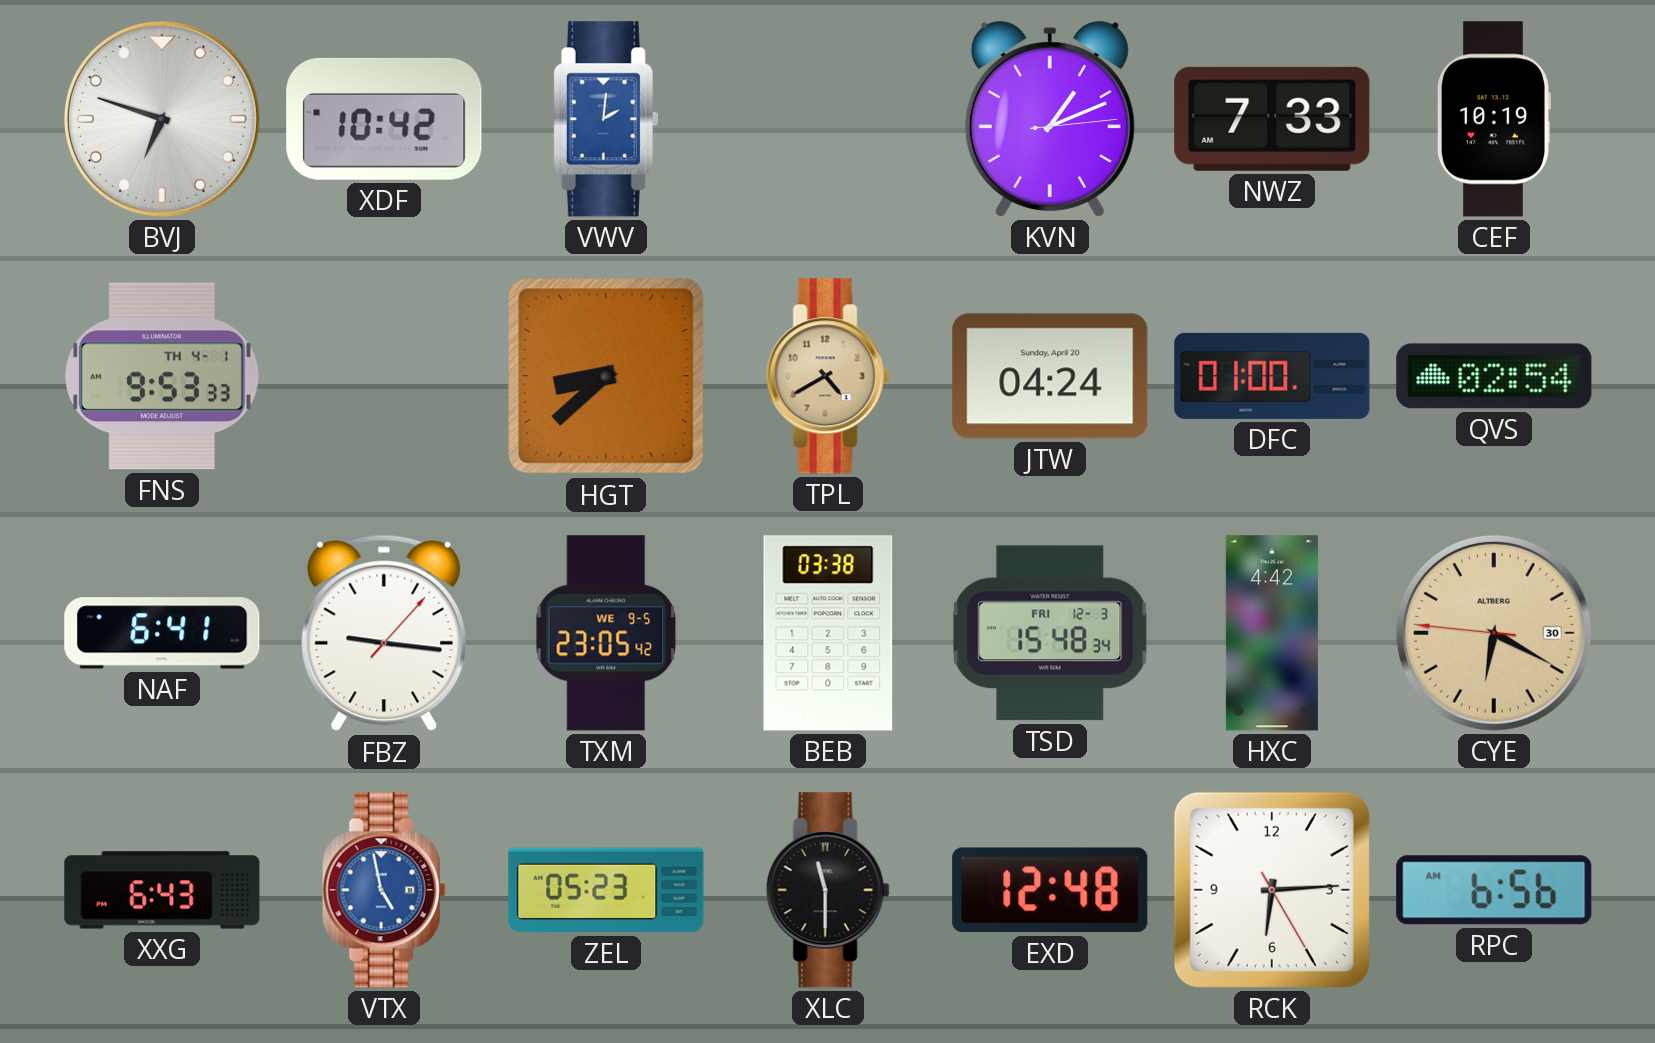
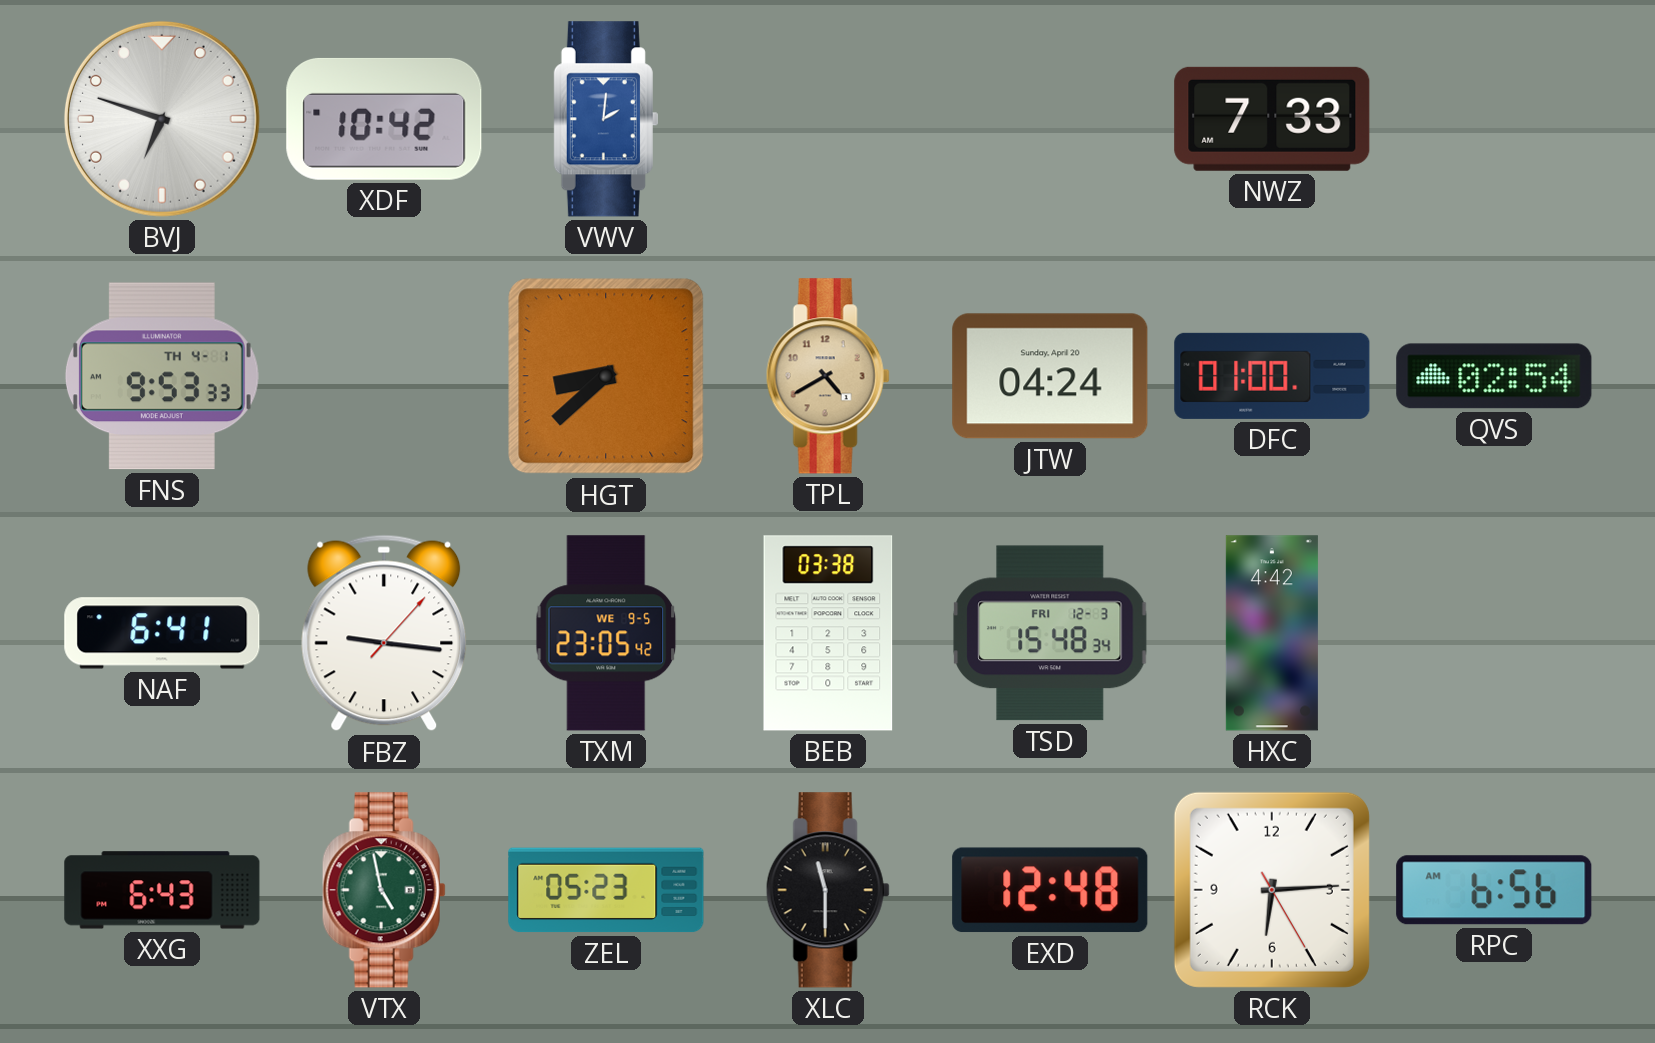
KVN: 1:11 -> none (1050, 119)
CEF: 10:19 -> none (1494, 119)
CYE: 6:19 -> none (1494, 633)
VTX dial: blue -> green (384, 890)
